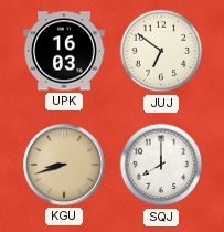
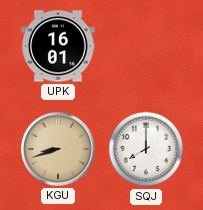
UPK: 16:03 -> 16:01 (58, 46)
JUJ: 6:51 -> none (161, 51)
